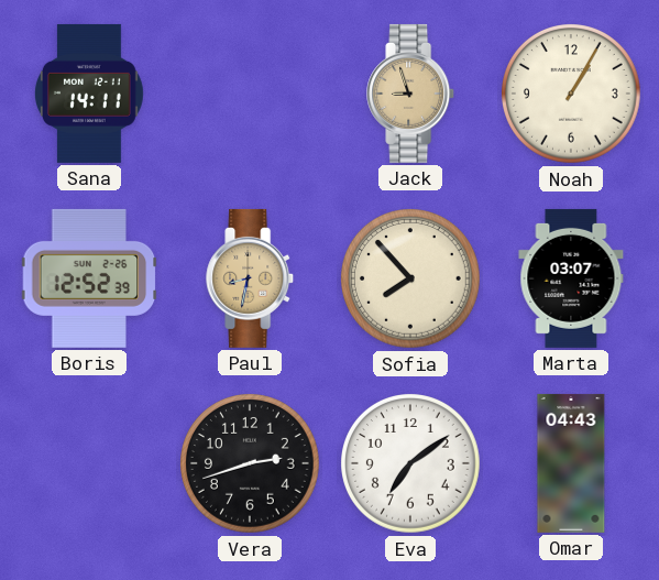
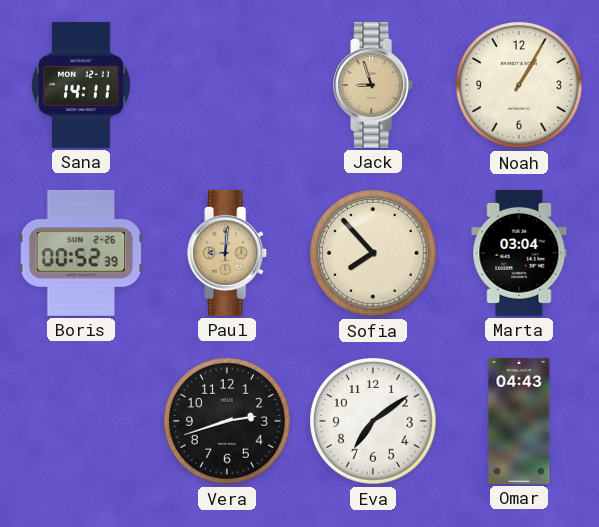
Boris: 12:52 -> 00:52 (81, 253)
Paul: 8:32 -> 9:01 (228, 253)
Marta: 03:07 -> 03:04 (519, 253)
